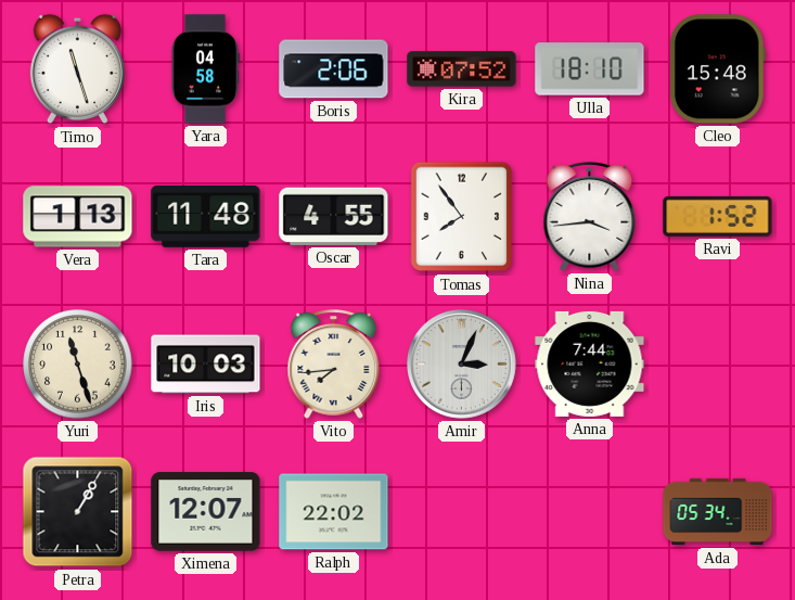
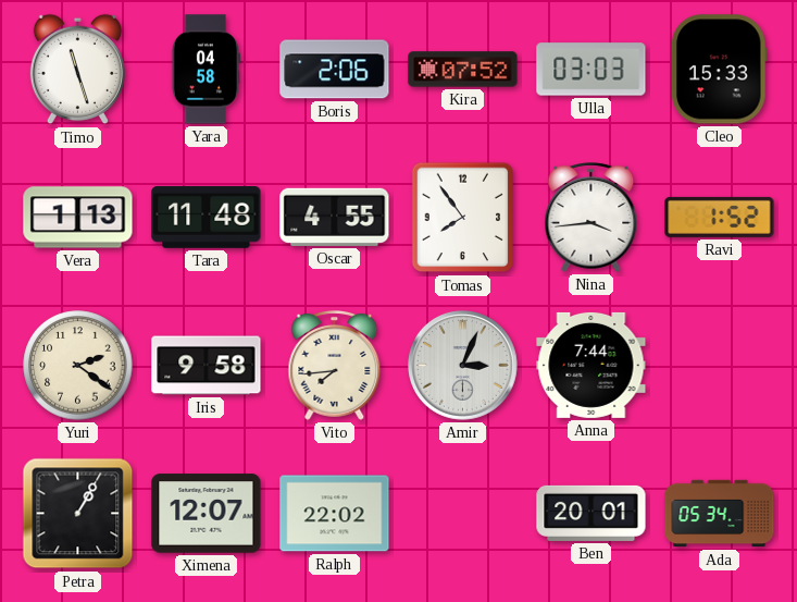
Ulla: 18:10 -> 03:03 (591, 70)
Cleo: 15:48 -> 15:33 (719, 70)
Yuri: 11:27 -> 2:21 (78, 366)
Iris: 10:03 -> 9:58 (207, 366)
Ben: none -> 20:01 (591, 513)
